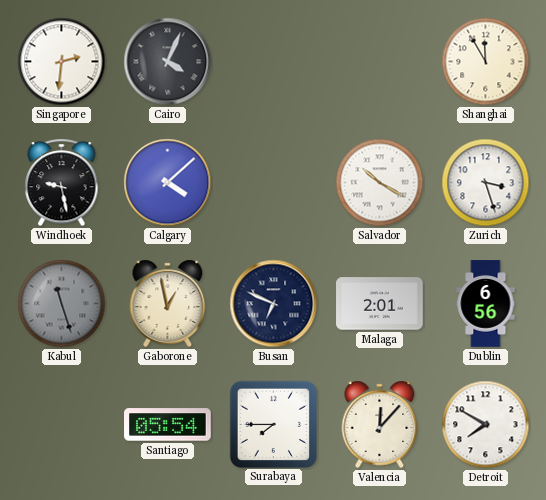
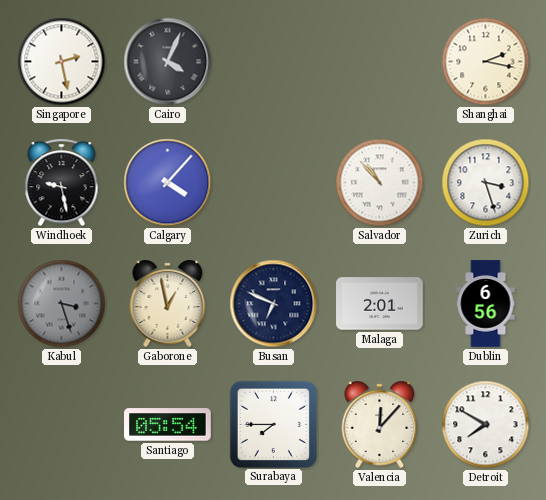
Singapore: 2:31 -> 2:28 (62, 62)
Shanghai: 11:55 -> 2:17 (486, 62)
Calgary: 4:08 -> 4:07 (168, 183)
Salvador: 10:20 -> 10:53 (380, 183)
Kabul: 11:27 -> 3:27 (62, 304)
